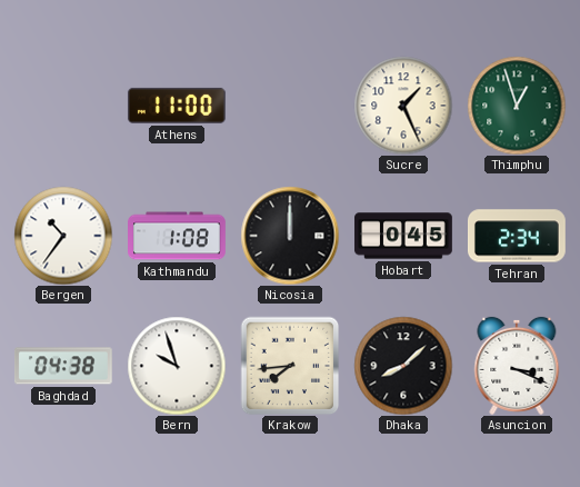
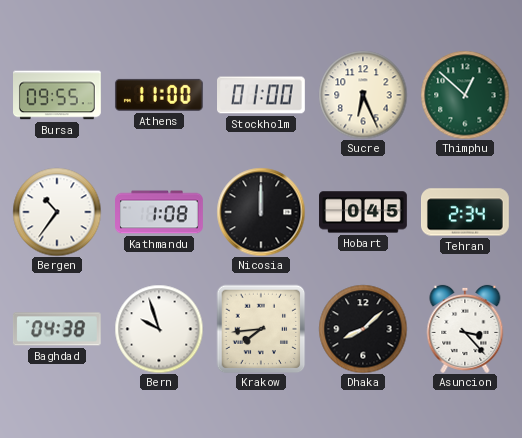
Bursa: none -> 09:55 (58, 95)
Stockholm: none -> 01:00 (262, 95)
Sucre: 1:26 -> 6:26 (363, 95)
Thimphu: 12:57 -> 12:52 (465, 95)
Asuncion: 3:19 -> 3:23 (465, 329)
